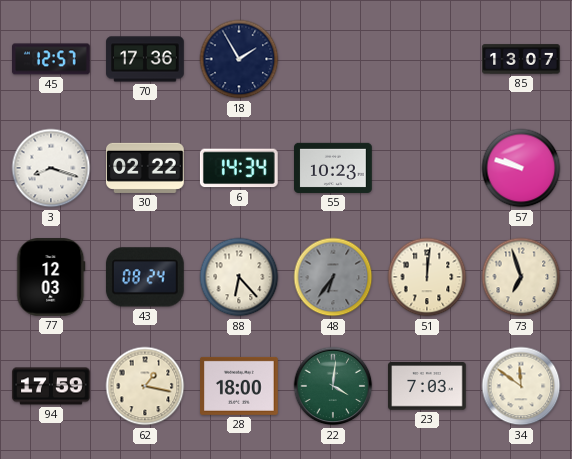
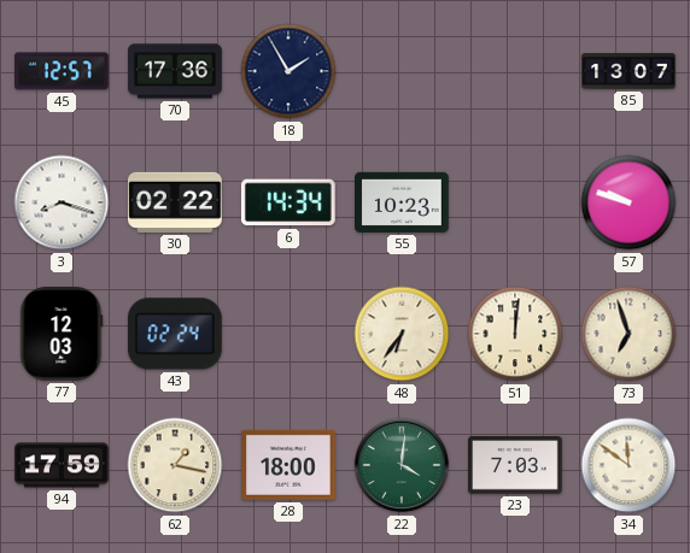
43: 08:24 -> 02:24 (175, 334)
88: 6:23 -> none (239, 277)
48 dial: grey -> cream (402, 334)
